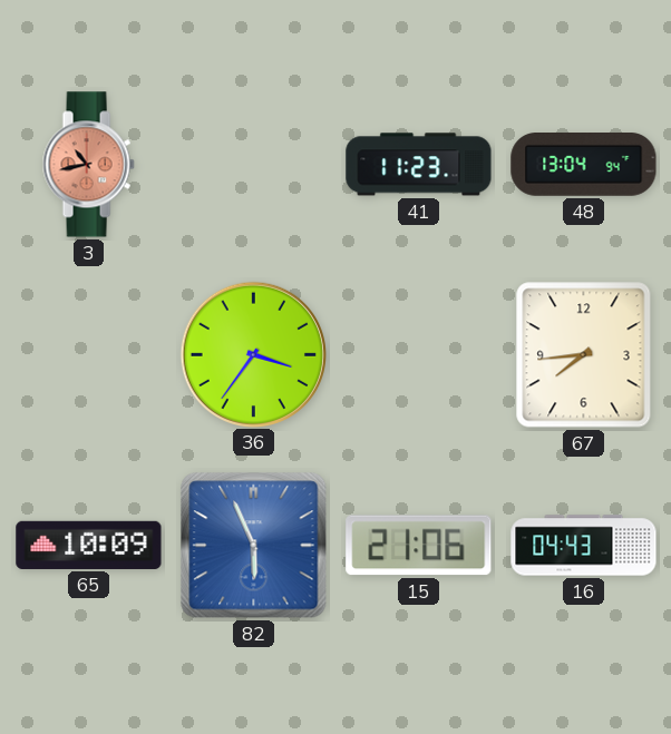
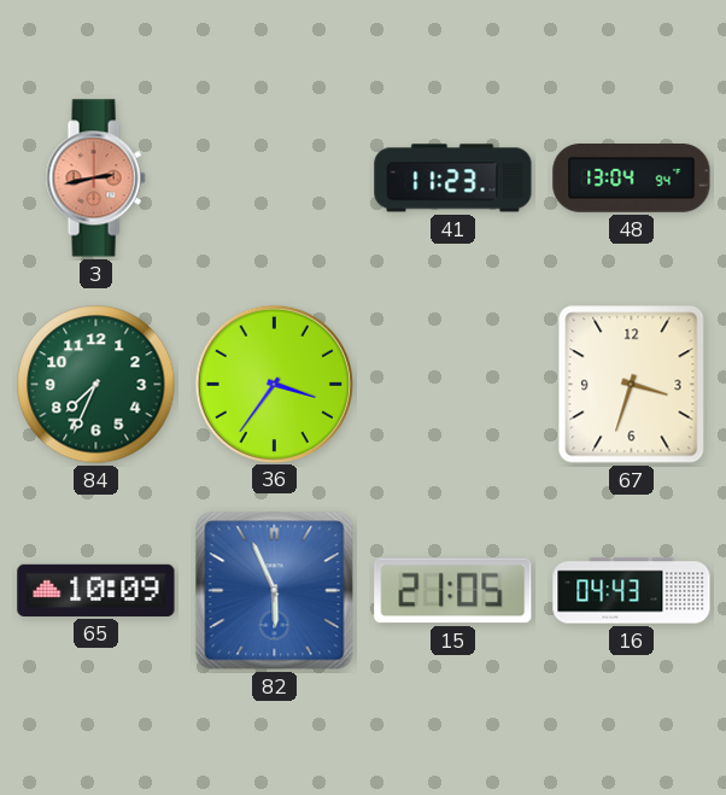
3: 10:43 -> 2:43 (95, 179)
84: none -> 7:34 (96, 385)
67: 7:44 -> 3:33 (632, 385)
15: 21:06 -> 21:05 (453, 591)
